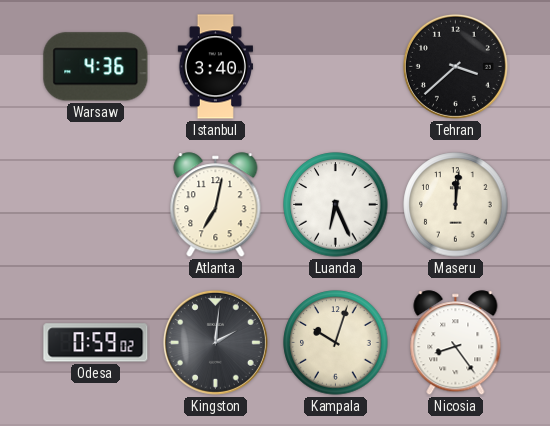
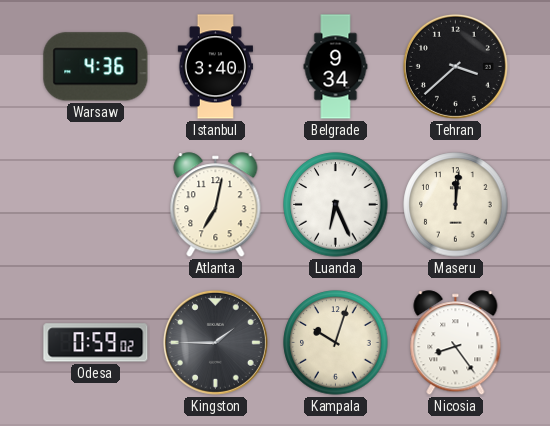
Belgrade: none -> 9:34 (336, 67)
Kingston: 2:01 -> 1:45 (215, 342)
